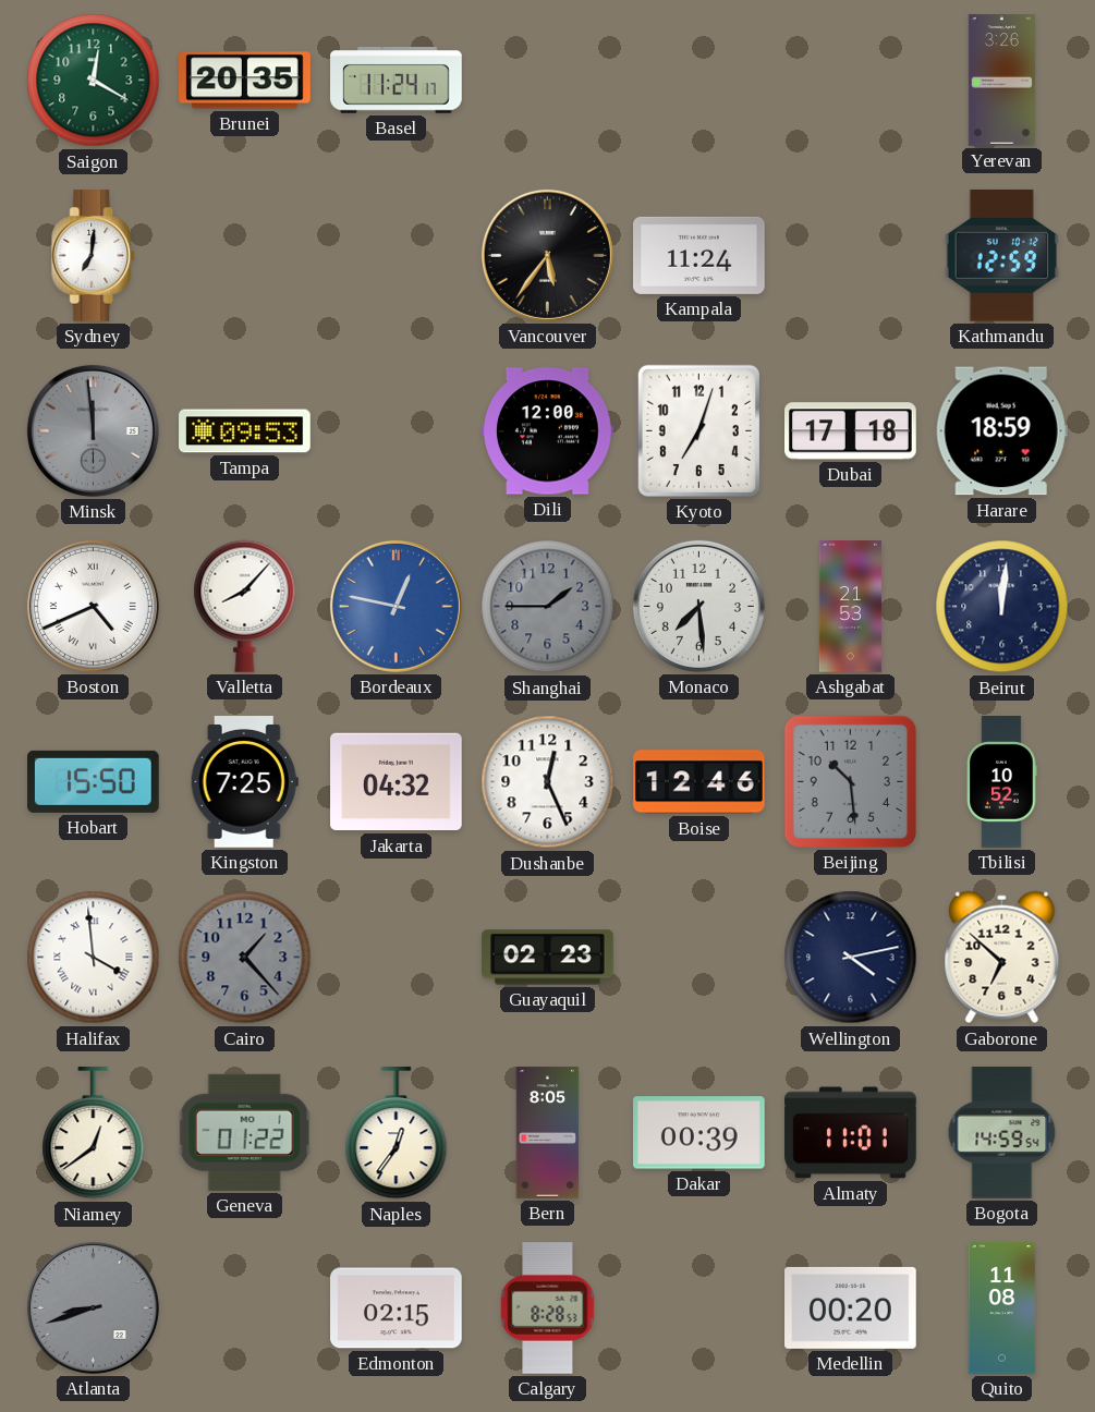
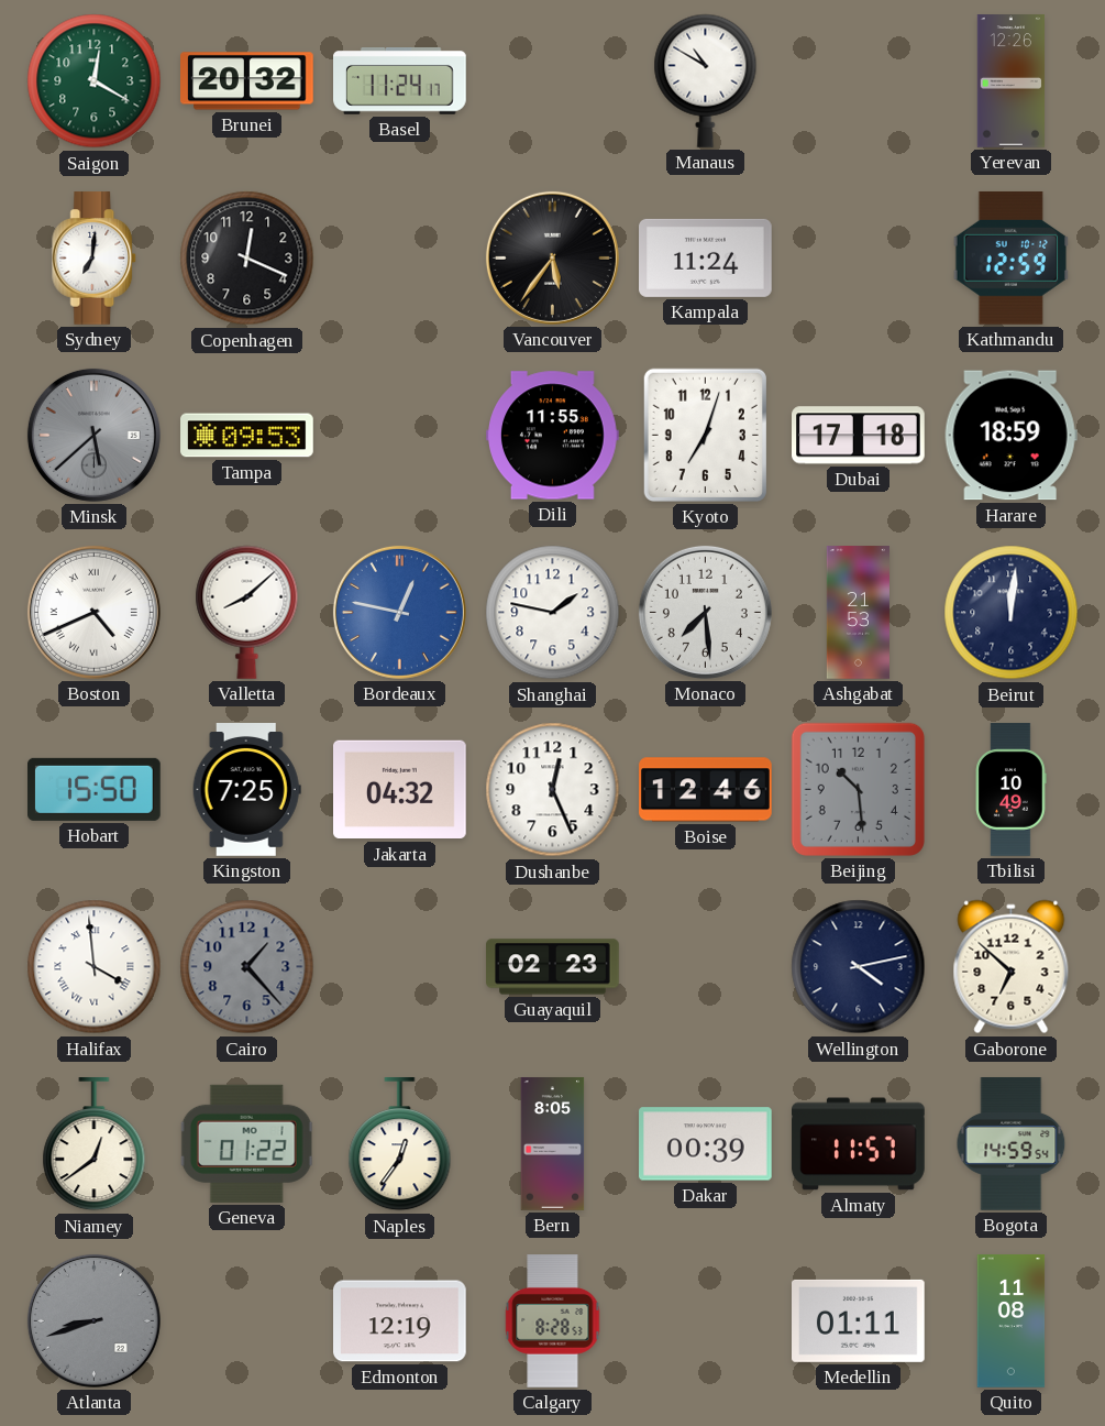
Brunei: 20:35 -> 20:32 (247, 81)
Manaus: none -> 10:50 (706, 80)
Yerevan: 3:26 -> 12:26 (1010, 81)
Copenhagen: none -> 12:19 (247, 259)
Minsk: 11:59 -> 5:38 (93, 435)
Dili: 12:00 -> 11:55 (553, 436)
Valletta: 8:07 -> 8:08 (247, 612)
Shanghai: 1:45 -> 1:47 (553, 613)
Shanghai dial: grey -> white (553, 613)
Tbilisi: 10:52 -> 10:49 (1010, 790)
Almaty: 11:01 -> 11:57 (859, 1144)
Edmonton: 02:15 -> 12:19 (400, 1321)
Medellin: 00:20 -> 01:11 (859, 1320)
